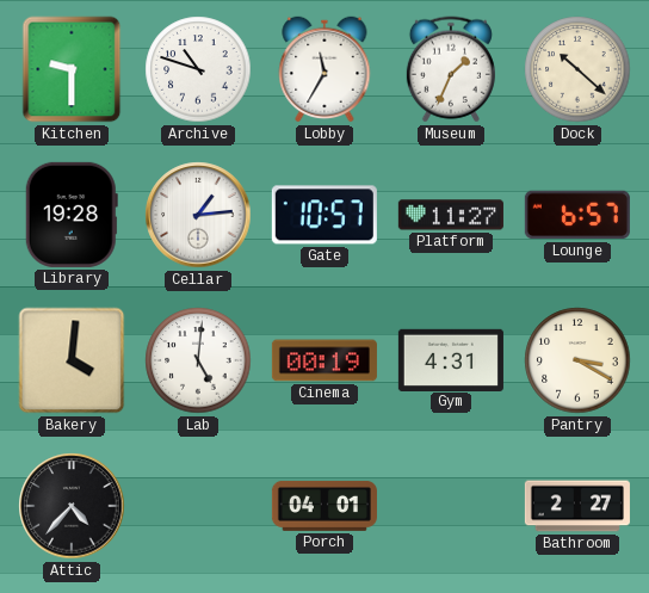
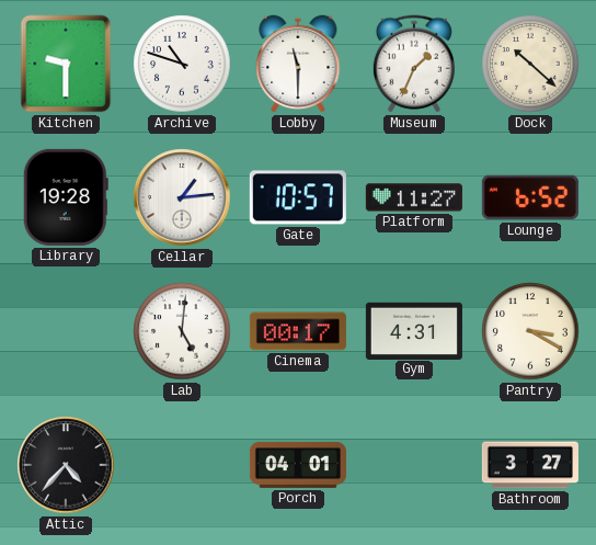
Lobby: 11:35 -> 11:30 (298, 64)
Lounge: 6:57 -> 6:52 (530, 197)
Bakery: 4:01 -> none (72, 360)
Cinema: 00:19 -> 00:17 (298, 331)
Bathroom: 2:27 -> 3:27 (530, 465)
